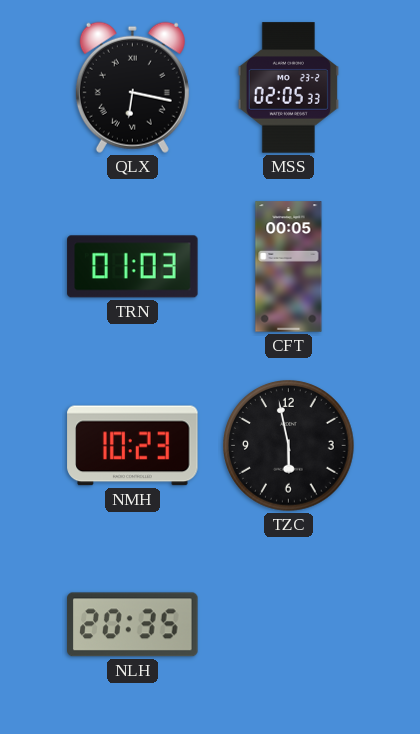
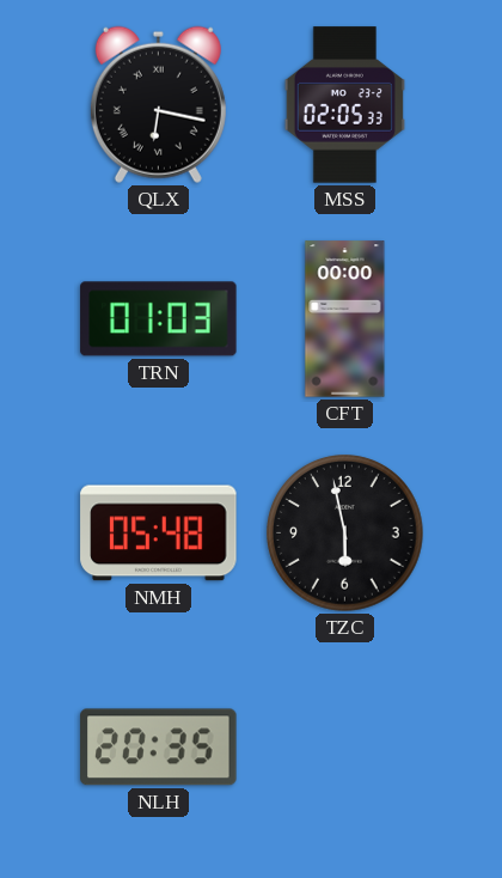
CFT: 00:05 -> 00:00 (345, 319)
NMH: 10:23 -> 05:48 (159, 533)
